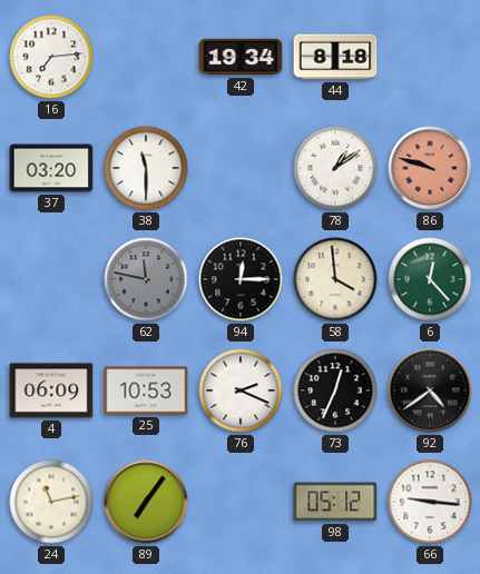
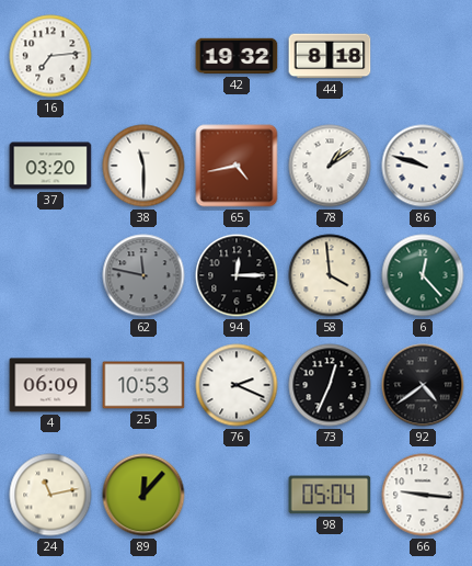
42: 19:34 -> 19:32 (237, 56)
65: none -> 4:43 (237, 166)
86 dial: salmon -> white (423, 166)
89: 7:06 -> 12:07 (143, 495)
98: 05:12 -> 05:04 (330, 495)
